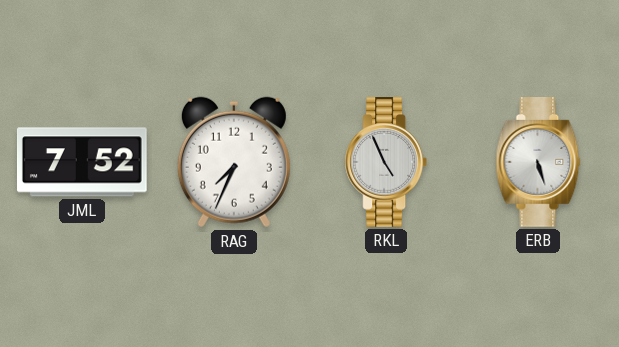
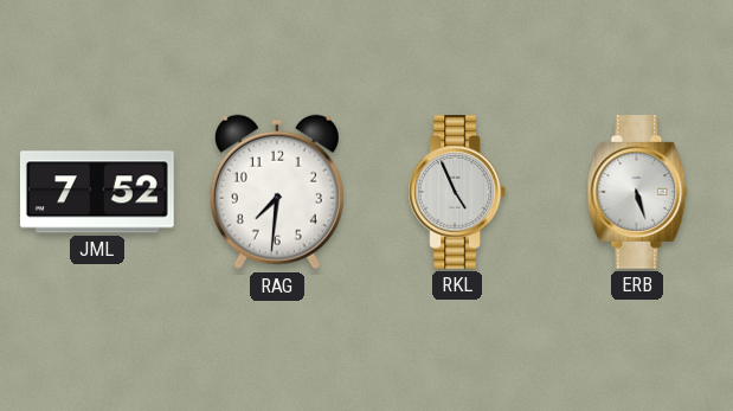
RAG: 7:34 -> 7:31 (277, 192)
